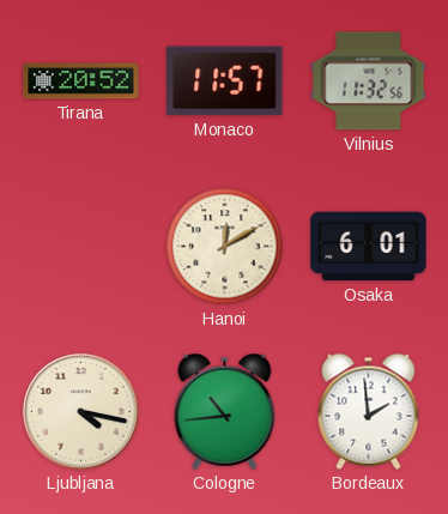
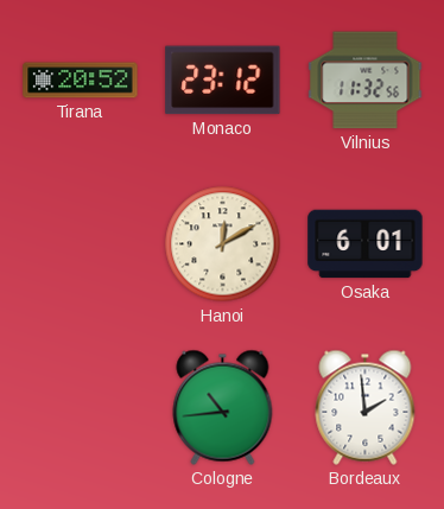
Monaco: 11:57 -> 23:12 (223, 81)
Ljubljana: 4:17 -> none (81, 412)
